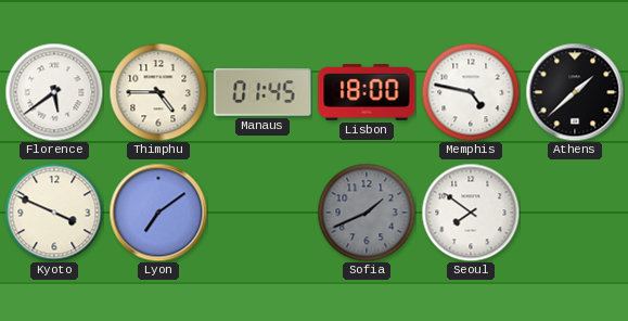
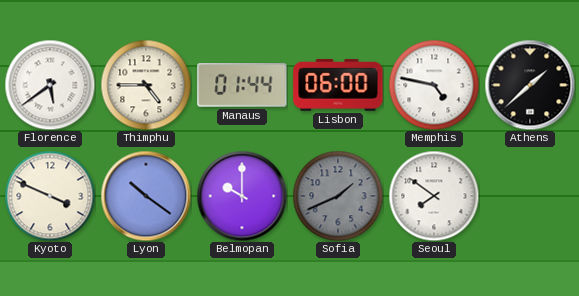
Manaus: 01:45 -> 01:44 (242, 86)
Lisbon: 18:00 -> 06:00 (338, 85)
Lyon: 7:09 -> 10:21 (146, 196)
Belmopan: none -> 10:00 (242, 196)
